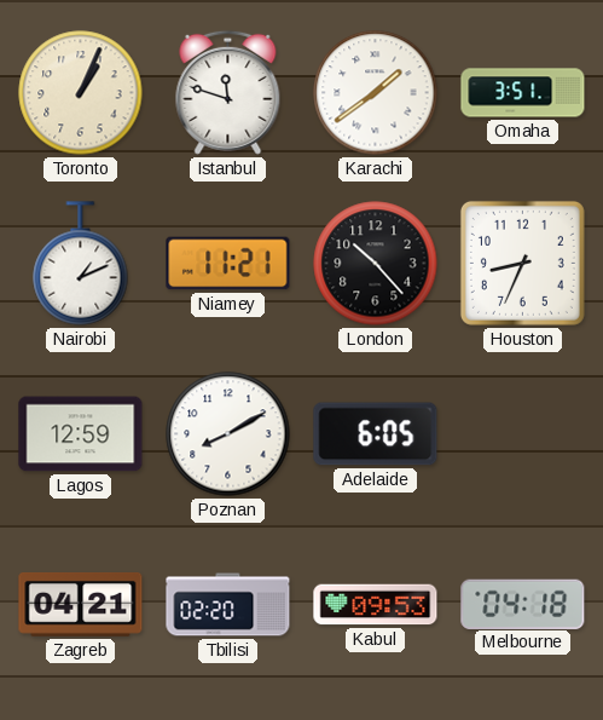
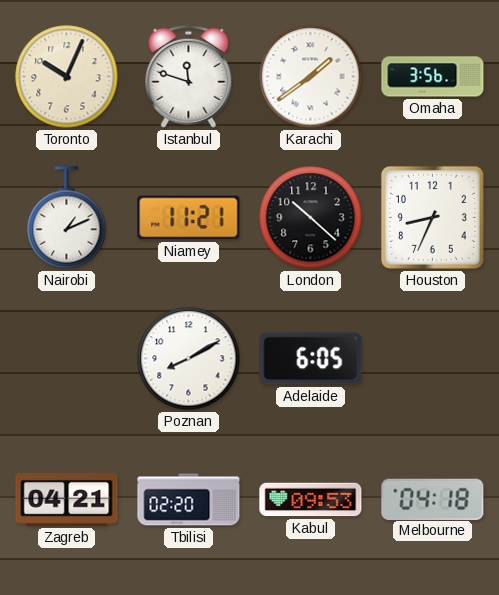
Toronto: 1:04 -> 10:04 (67, 77)
Omaha: 3:51 -> 3:56 (433, 77)
London: 10:23 -> 10:22 (311, 218)
Lagos: 12:59 -> none (81, 434)
